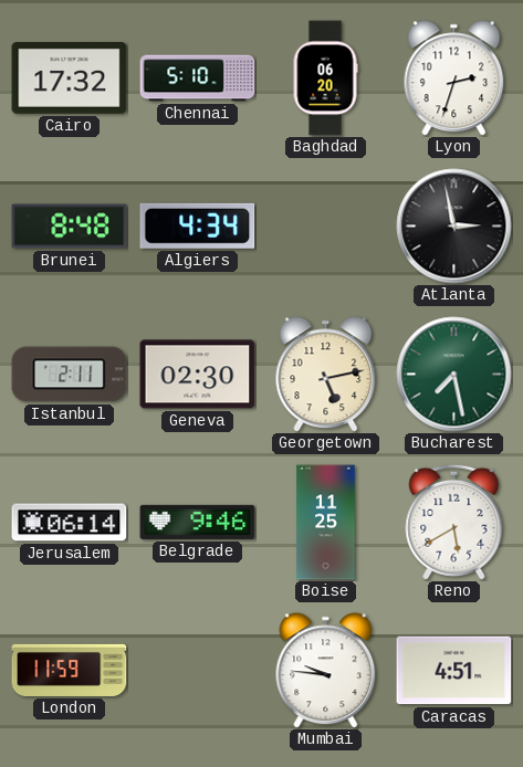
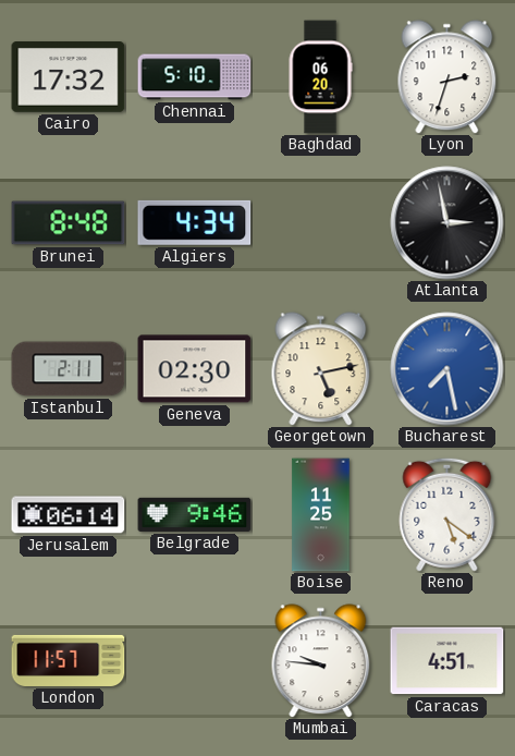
Bucharest dial: green -> blue (447, 369)
Reno: 5:40 -> 5:21 (447, 514)
London: 11:59 -> 11:57 (69, 660)
